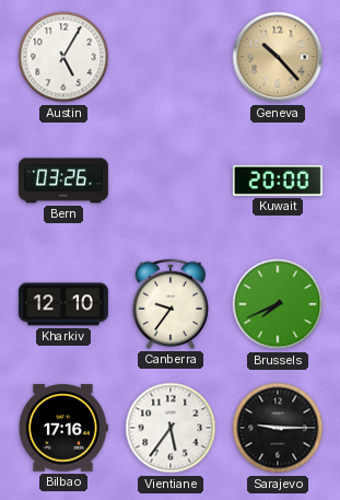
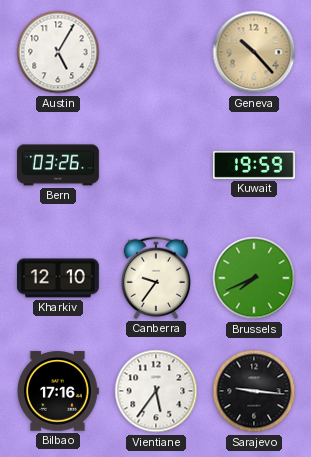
Kuwait: 20:00 -> 19:59 (254, 165)
Sarajevo: 9:15 -> 9:16 (254, 391)
